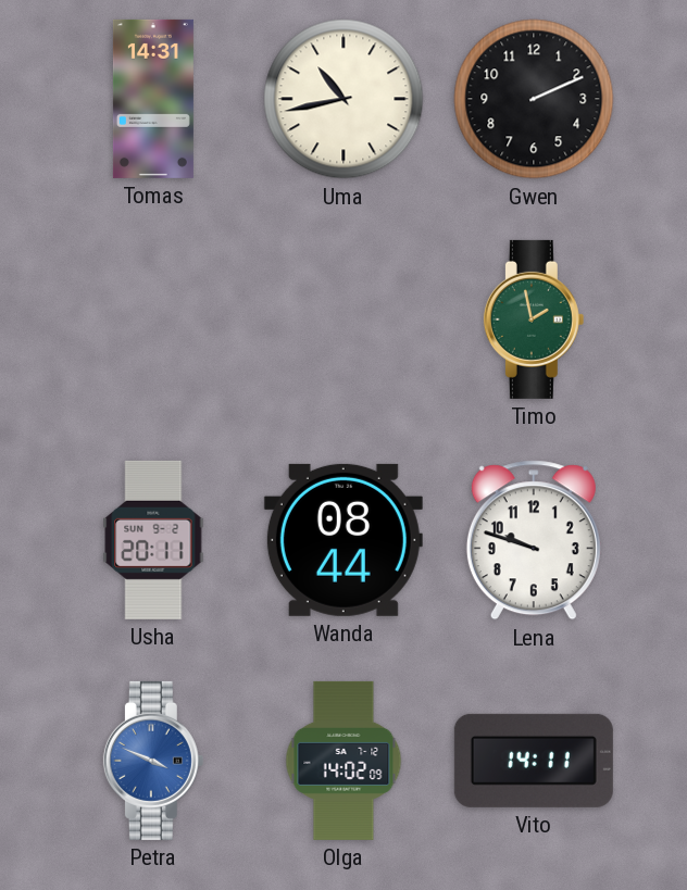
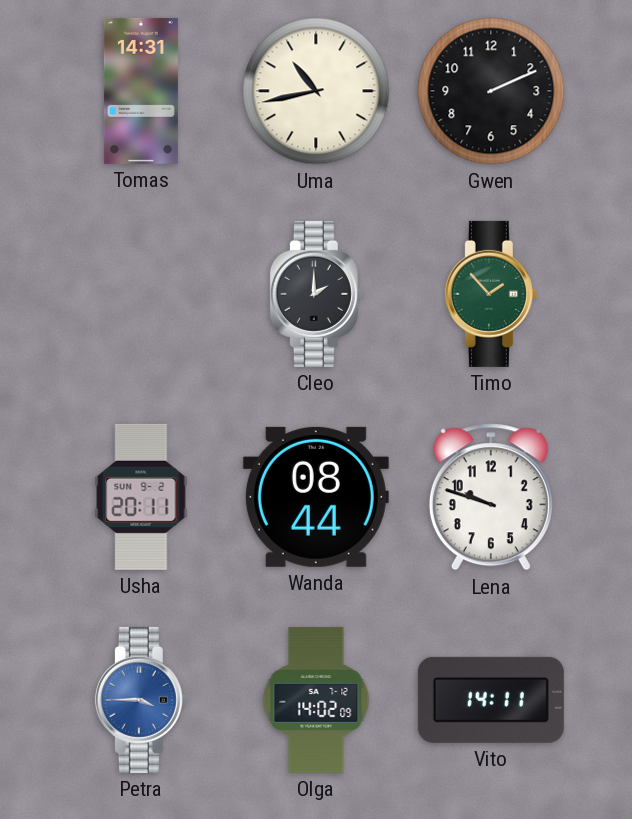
Cleo: none -> 2:00 (316, 294)
Timo: 1:58 -> 1:53 (491, 294)
Petra: 3:49 -> 3:45 (141, 700)
